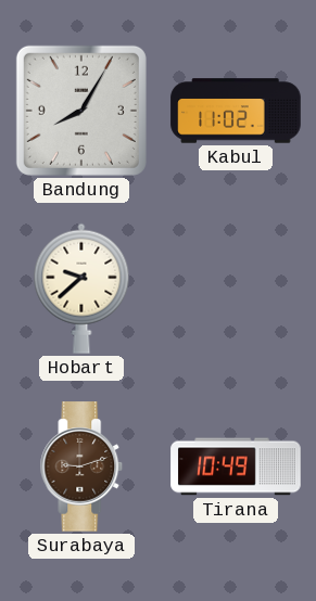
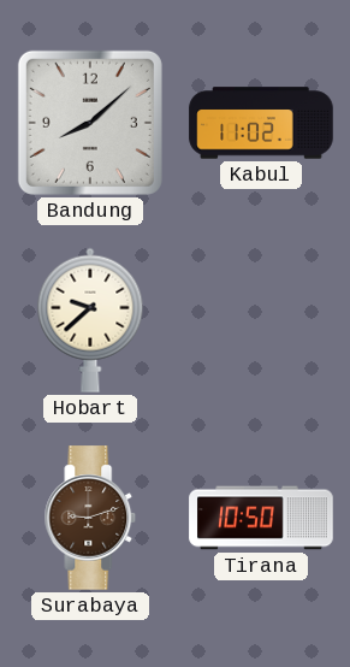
Bandung: 8:05 -> 8:08 (90, 123)
Tirana: 10:49 -> 10:50 (261, 518)
